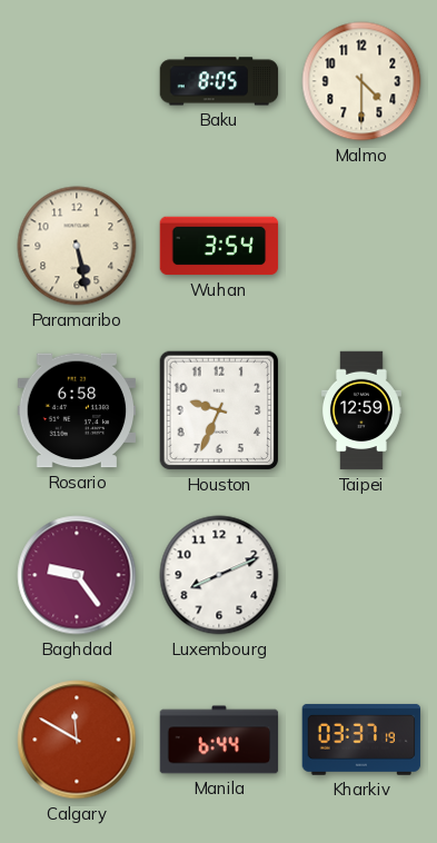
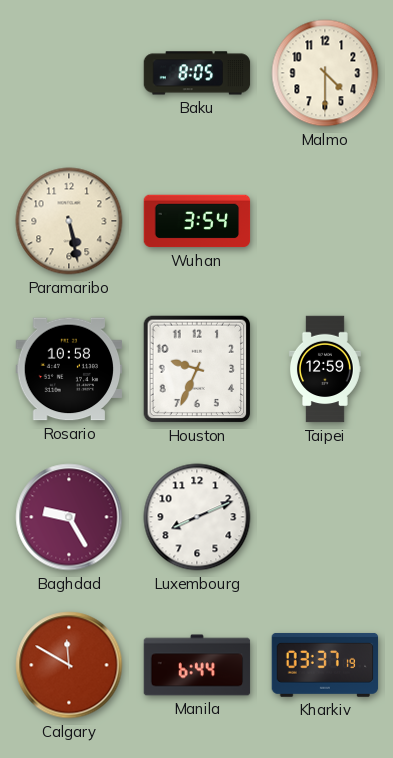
Rosario: 6:58 -> 10:58 (69, 369)
Baghdad: 9:24 -> 9:25 (69, 517)
